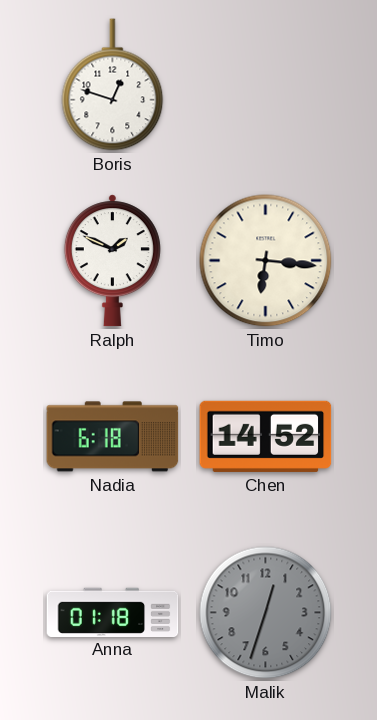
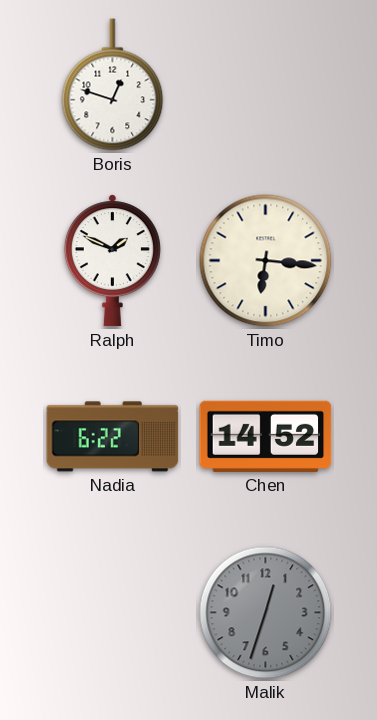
Nadia: 6:18 -> 6:22 (113, 437)
Anna: 01:18 -> none (113, 612)
